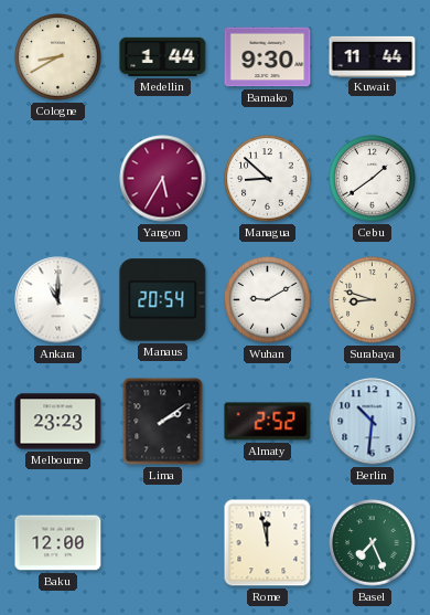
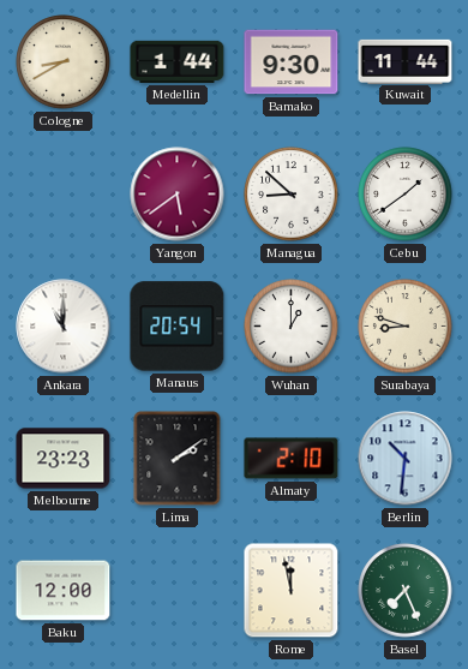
Yangon: 5:35 -> 5:39 (178, 195)
Wuhan: 9:10 -> 1:00 (292, 327)
Almaty: 2:52 -> 2:10 (292, 459)
